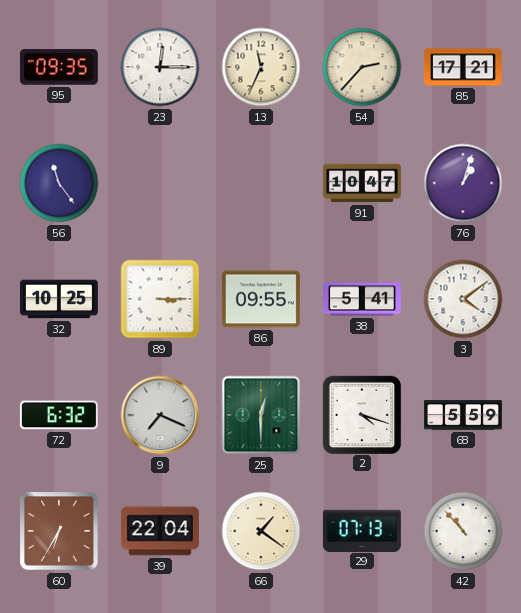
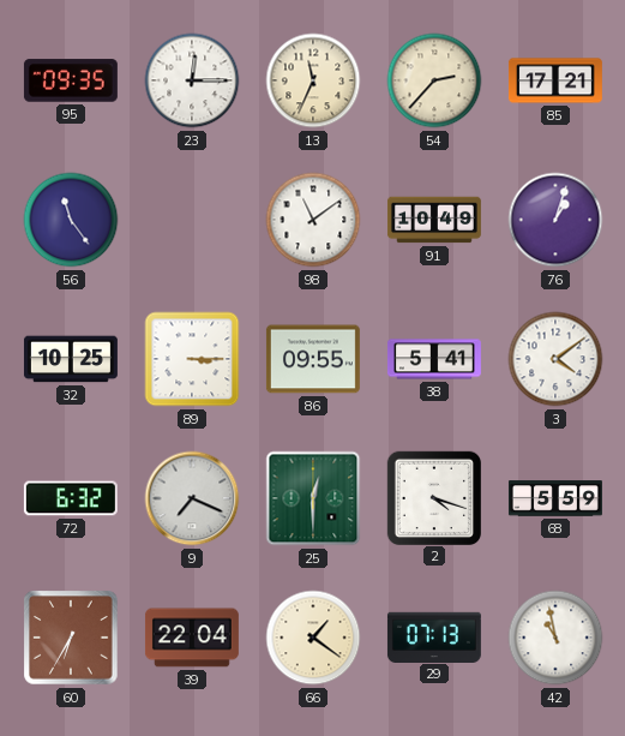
98: none -> 11:09 (313, 220)
91: 10:47 -> 10:49 (434, 220)
42: 10:53 -> 10:58 (555, 638)
